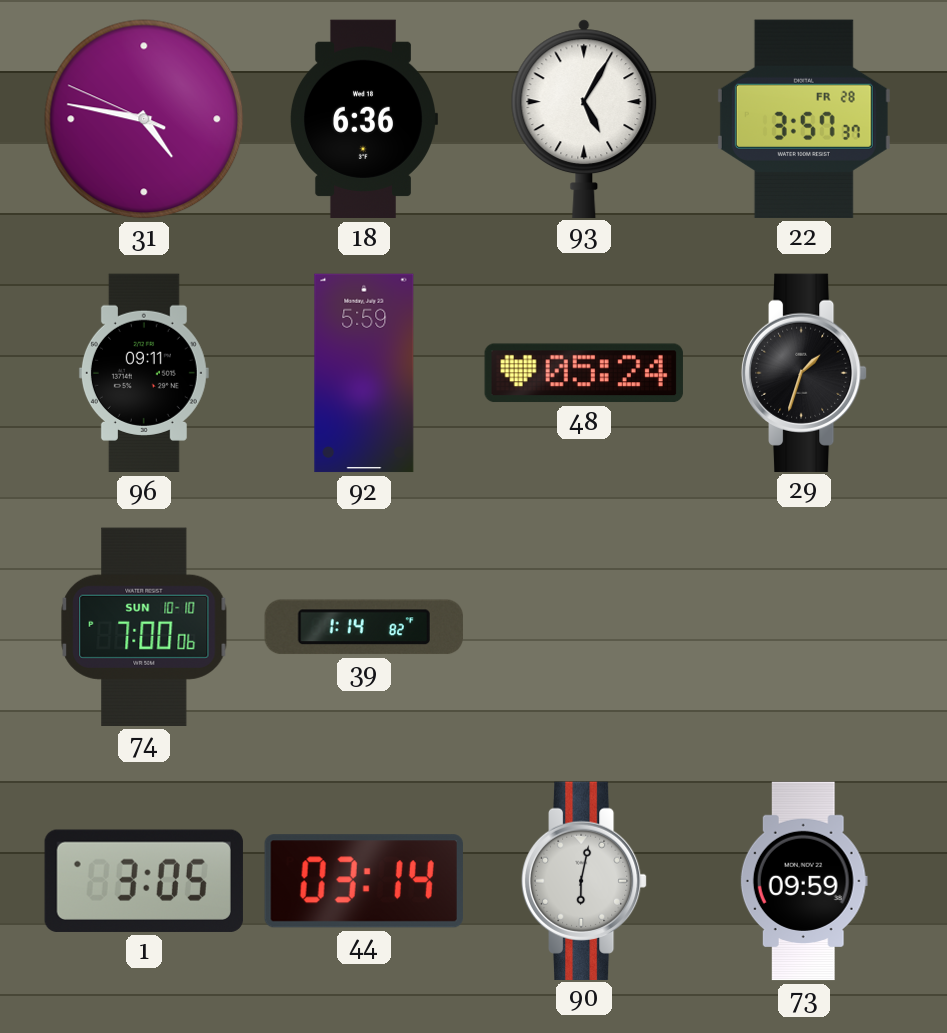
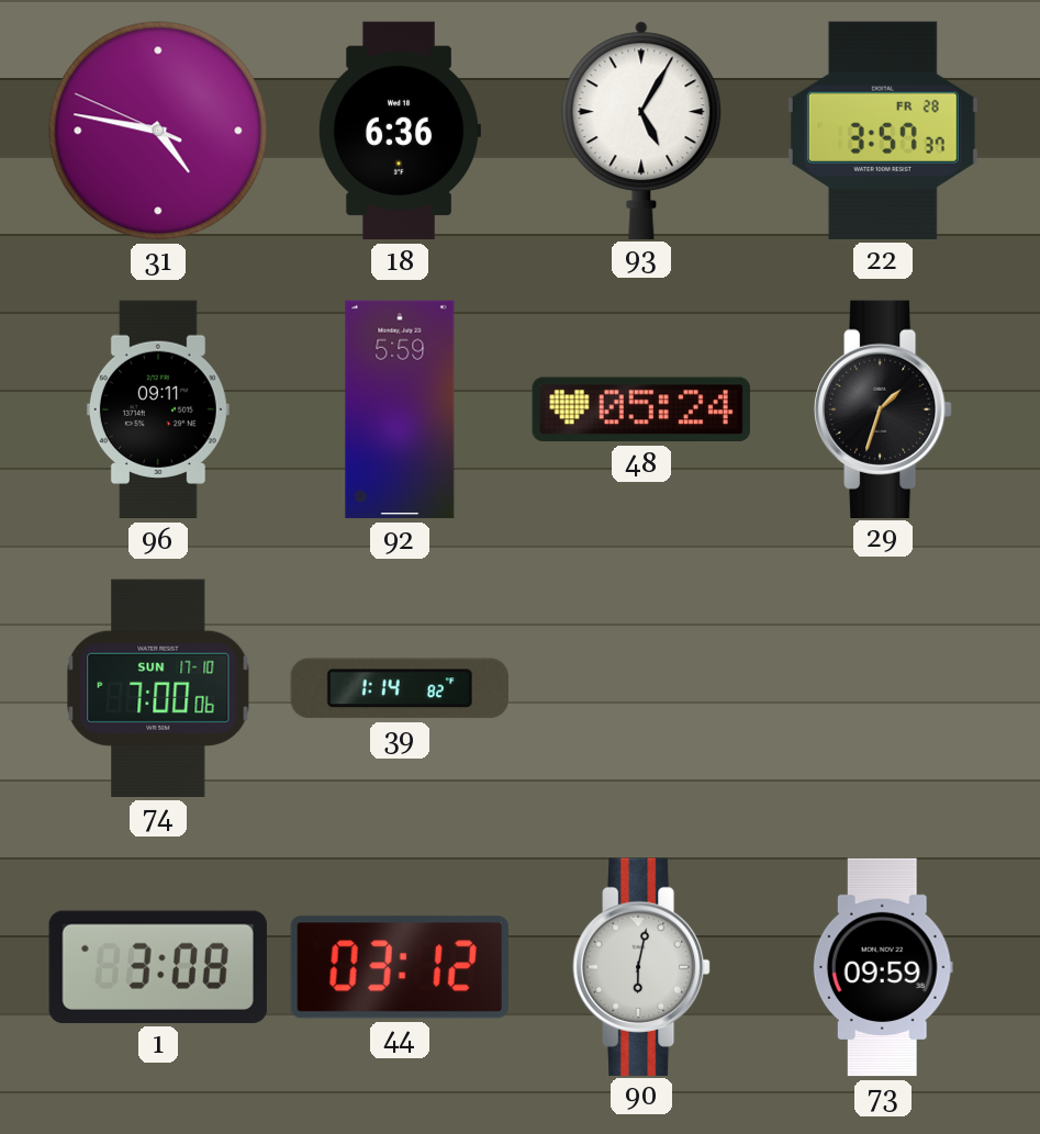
74 date: SUN 10-10 -> SUN 17-10 (158, 688)
1: 3:05 -> 3:08 (158, 967)
44: 03:14 -> 03:12 (400, 967)
